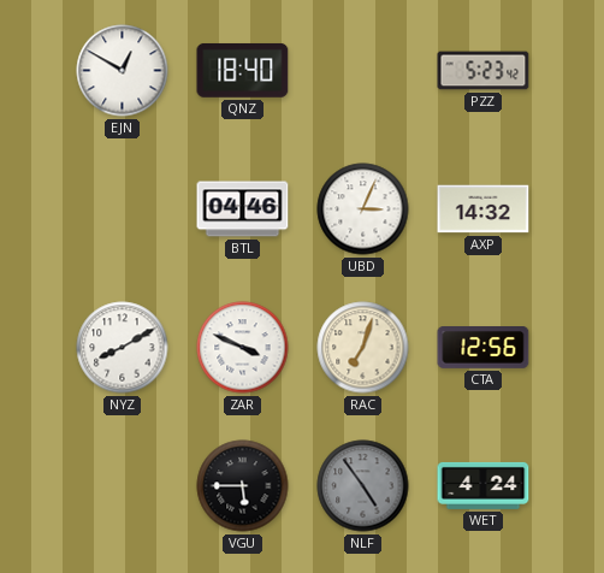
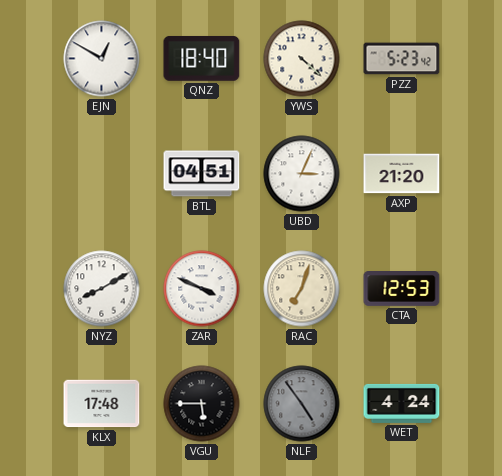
YWS: none -> 4:22 (302, 59)
BTL: 04:46 -> 04:51 (202, 174)
AXP: 14:32 -> 21:20 (402, 174)
CTA: 12:56 -> 12:53 (402, 289)
KLX: none -> 17:48 (102, 404)
